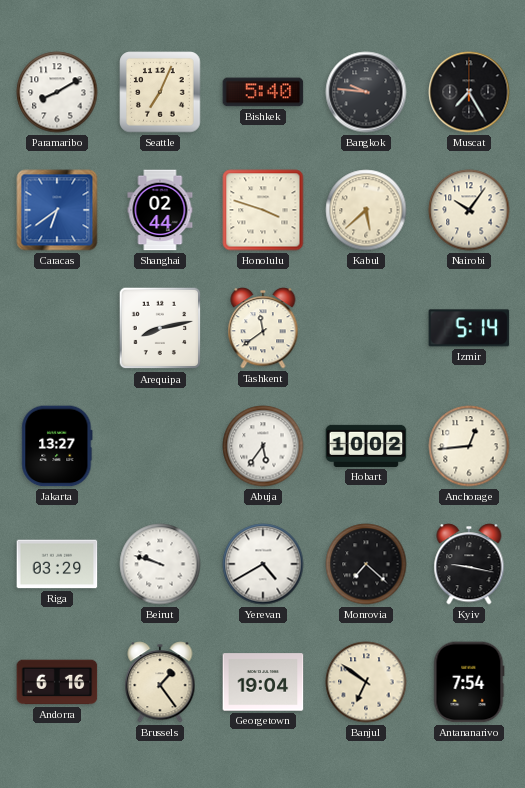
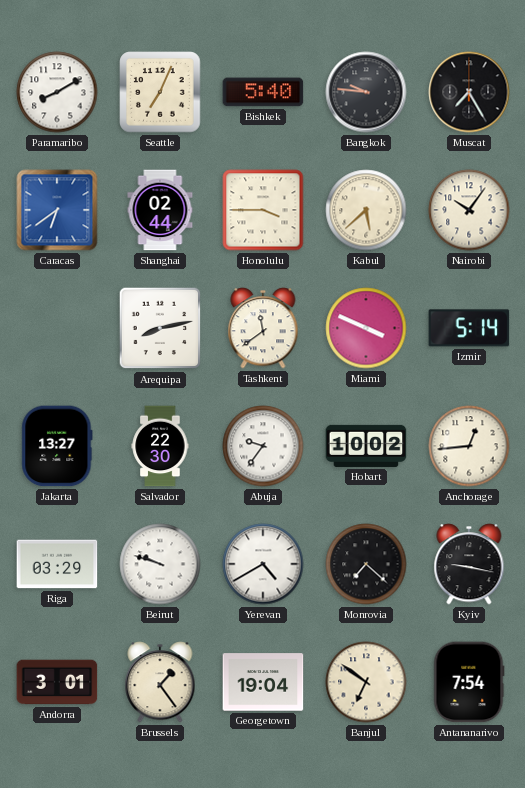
Honolulu: 3:48 -> 3:45 (263, 210)
Miami: none -> 3:49 (366, 328)
Salvador: none -> 22:30 (160, 446)
Abuja: 5:36 -> 9:36 (263, 446)
Andorra: 6:16 -> 3:01 (57, 682)
